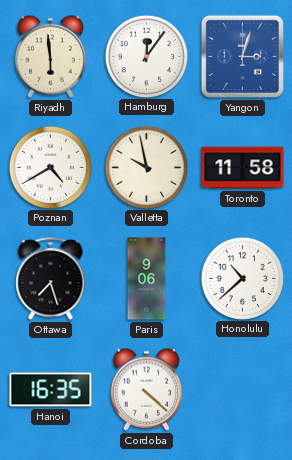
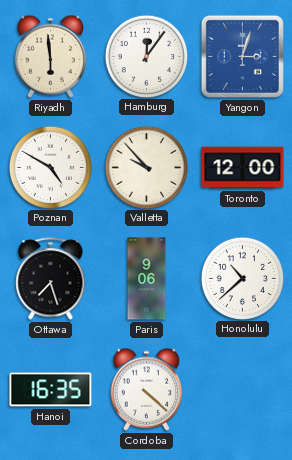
Poznan: 4:40 -> 4:50 (50, 167)
Valletta: 9:58 -> 9:53 (146, 167)
Toronto: 11:58 -> 12:00 (243, 168)
